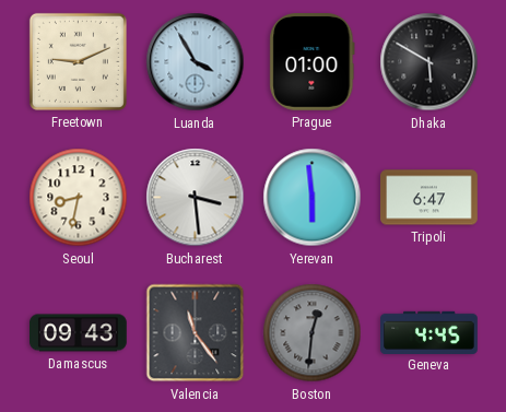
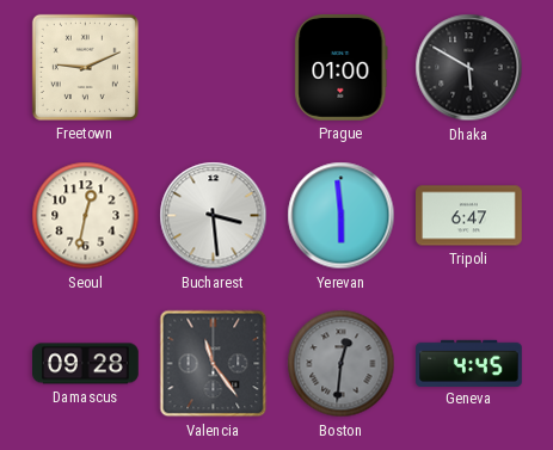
Luanda: 3:55 -> none (196, 62)
Seoul: 8:32 -> 12:32 (86, 216)
Damascus: 09:43 -> 09:28 (86, 364)
